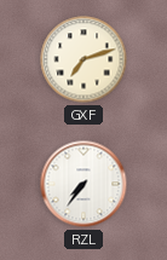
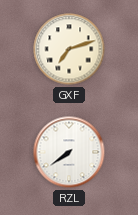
RZL: 7:36 -> 7:39 (69, 152)
